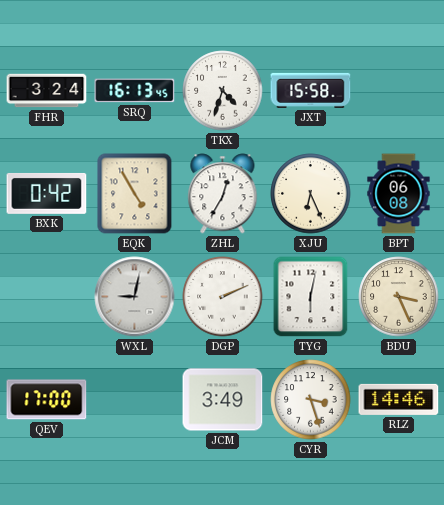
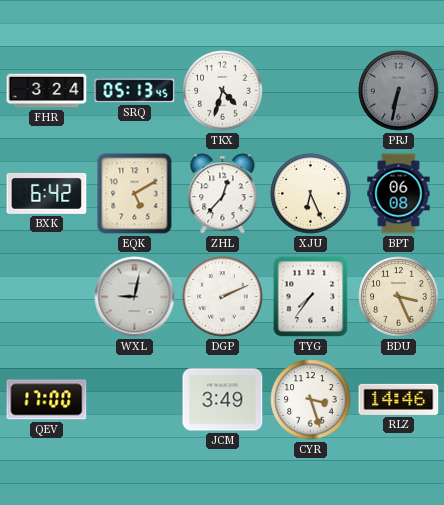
SRQ: 16:13 -> 05:13 (135, 91)
JXT: 15:58 -> none (311, 90)
PRJ: none -> 6:32 (399, 91)
BXK: 0:42 -> 6:42 (47, 193)
EQK: 4:55 -> 5:10 (135, 194)
ZHL: 12:35 -> 12:37 (223, 194)
TYG: 6:02 -> 7:36 (311, 297)
